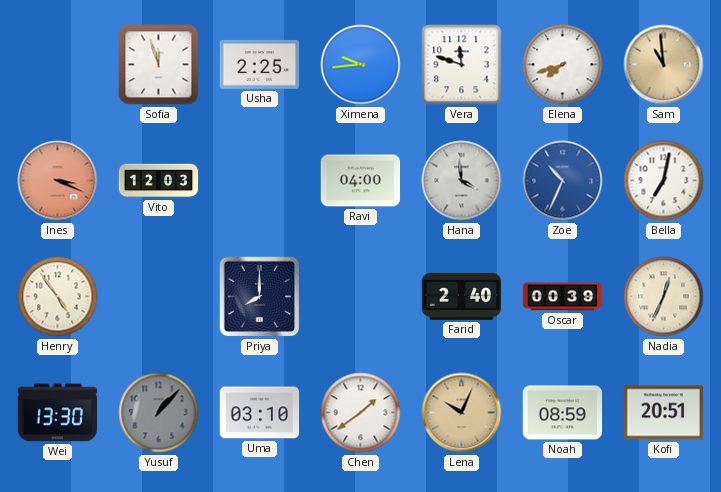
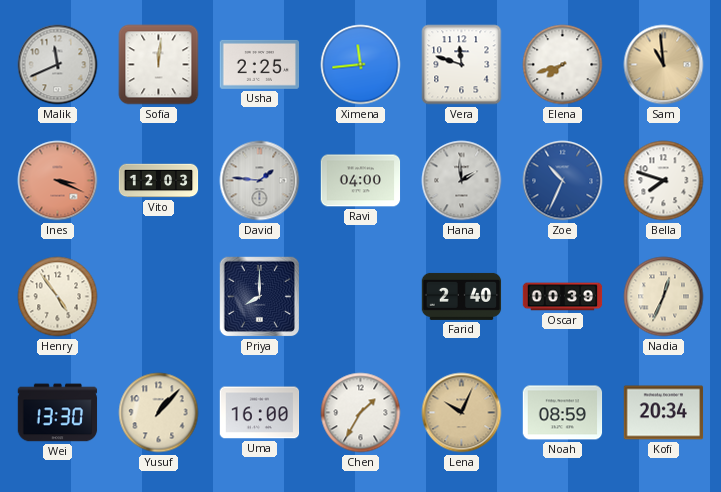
Malik: none -> 11:41 (58, 65)
Sofia: 11:57 -> 12:01 (159, 65)
Ximena: 9:44 -> 11:44 (361, 65)
David: none -> 1:46 (260, 181)
Hana: 3:59 -> 1:59 (462, 181)
Bella: 7:02 -> 7:48 (664, 181)
Yusuf dial: grey -> cream (159, 413)
Uma: 03:10 -> 16:00 (260, 413)
Chen: 1:39 -> 1:35 (361, 413)
Kofi: 20:51 -> 20:34 (664, 413)
